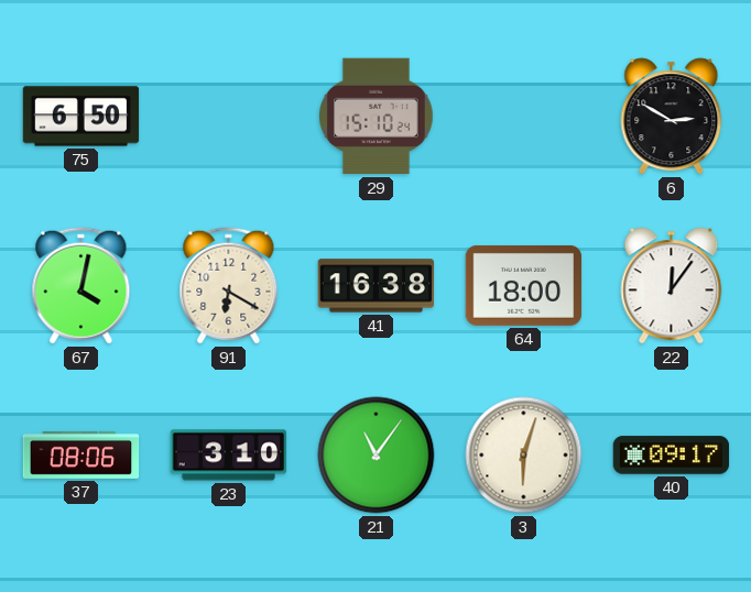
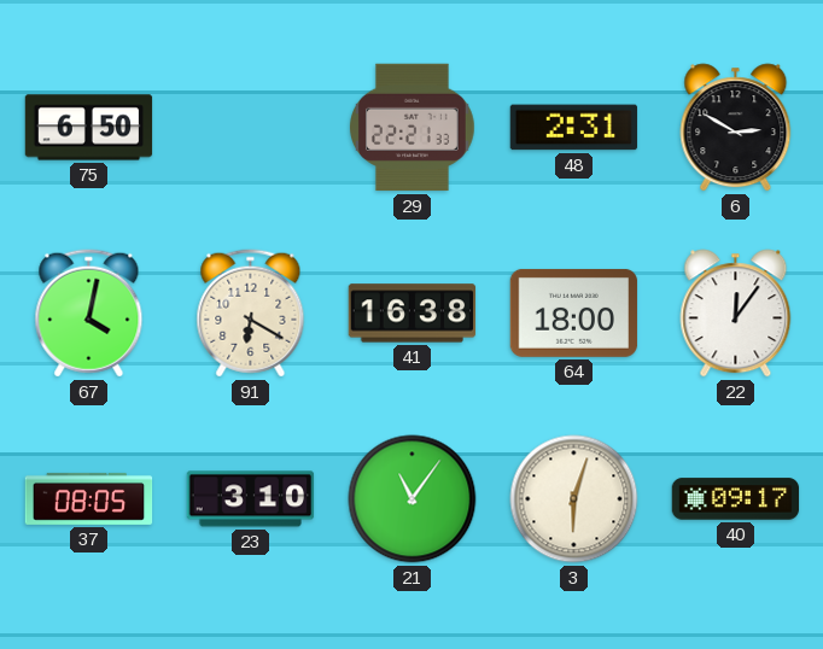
29: 15:10 -> 22:21 (413, 128)
48: none -> 2:31 (574, 128)
37: 08:06 -> 08:05 (89, 498)
